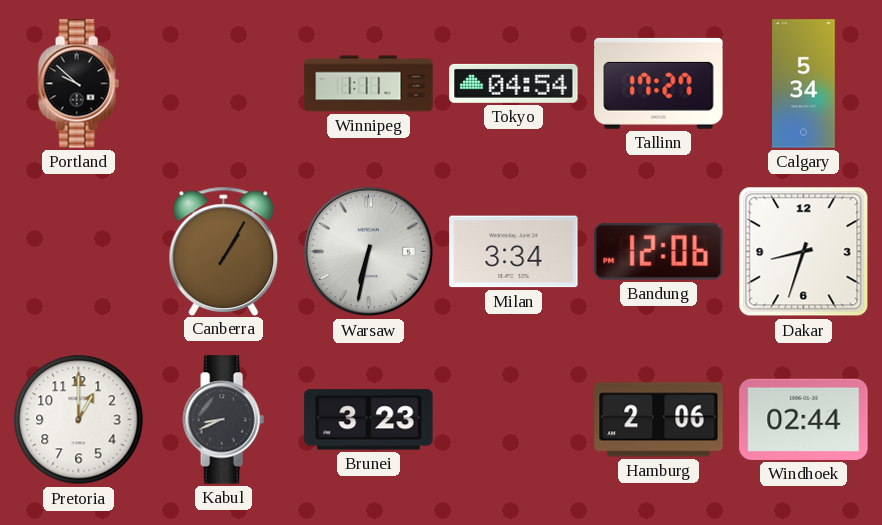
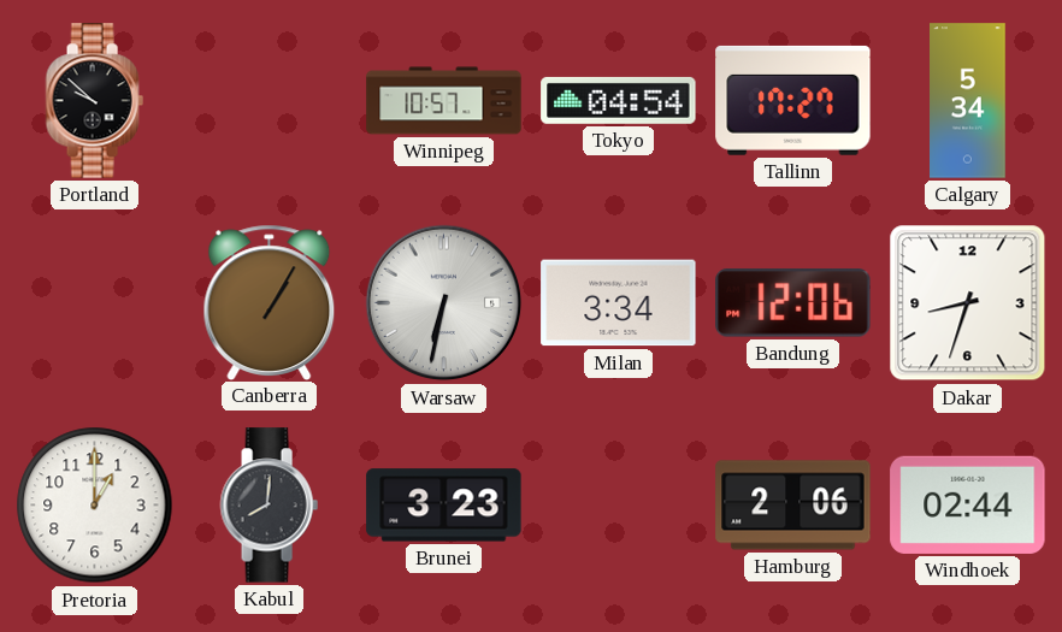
Winnipeg: 1:11 -> 10:57 (444, 101)
Kabul: 8:41 -> 8:01 (269, 506)
